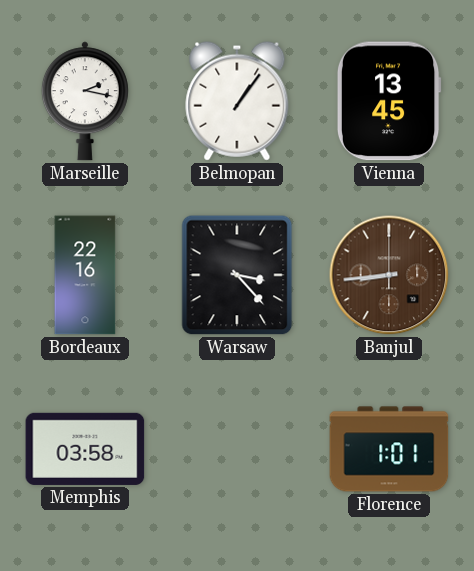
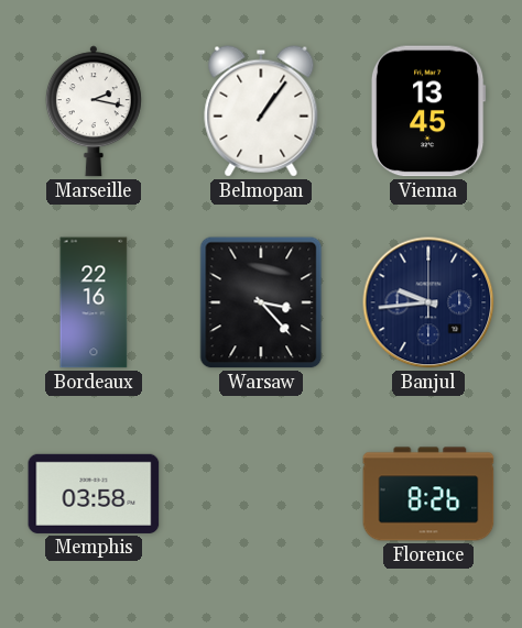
Banjul: 8:44 -> 9:44 (428, 302)
Banjul dial: brown -> navy (428, 302)
Florence: 1:01 -> 8:26 (428, 494)
